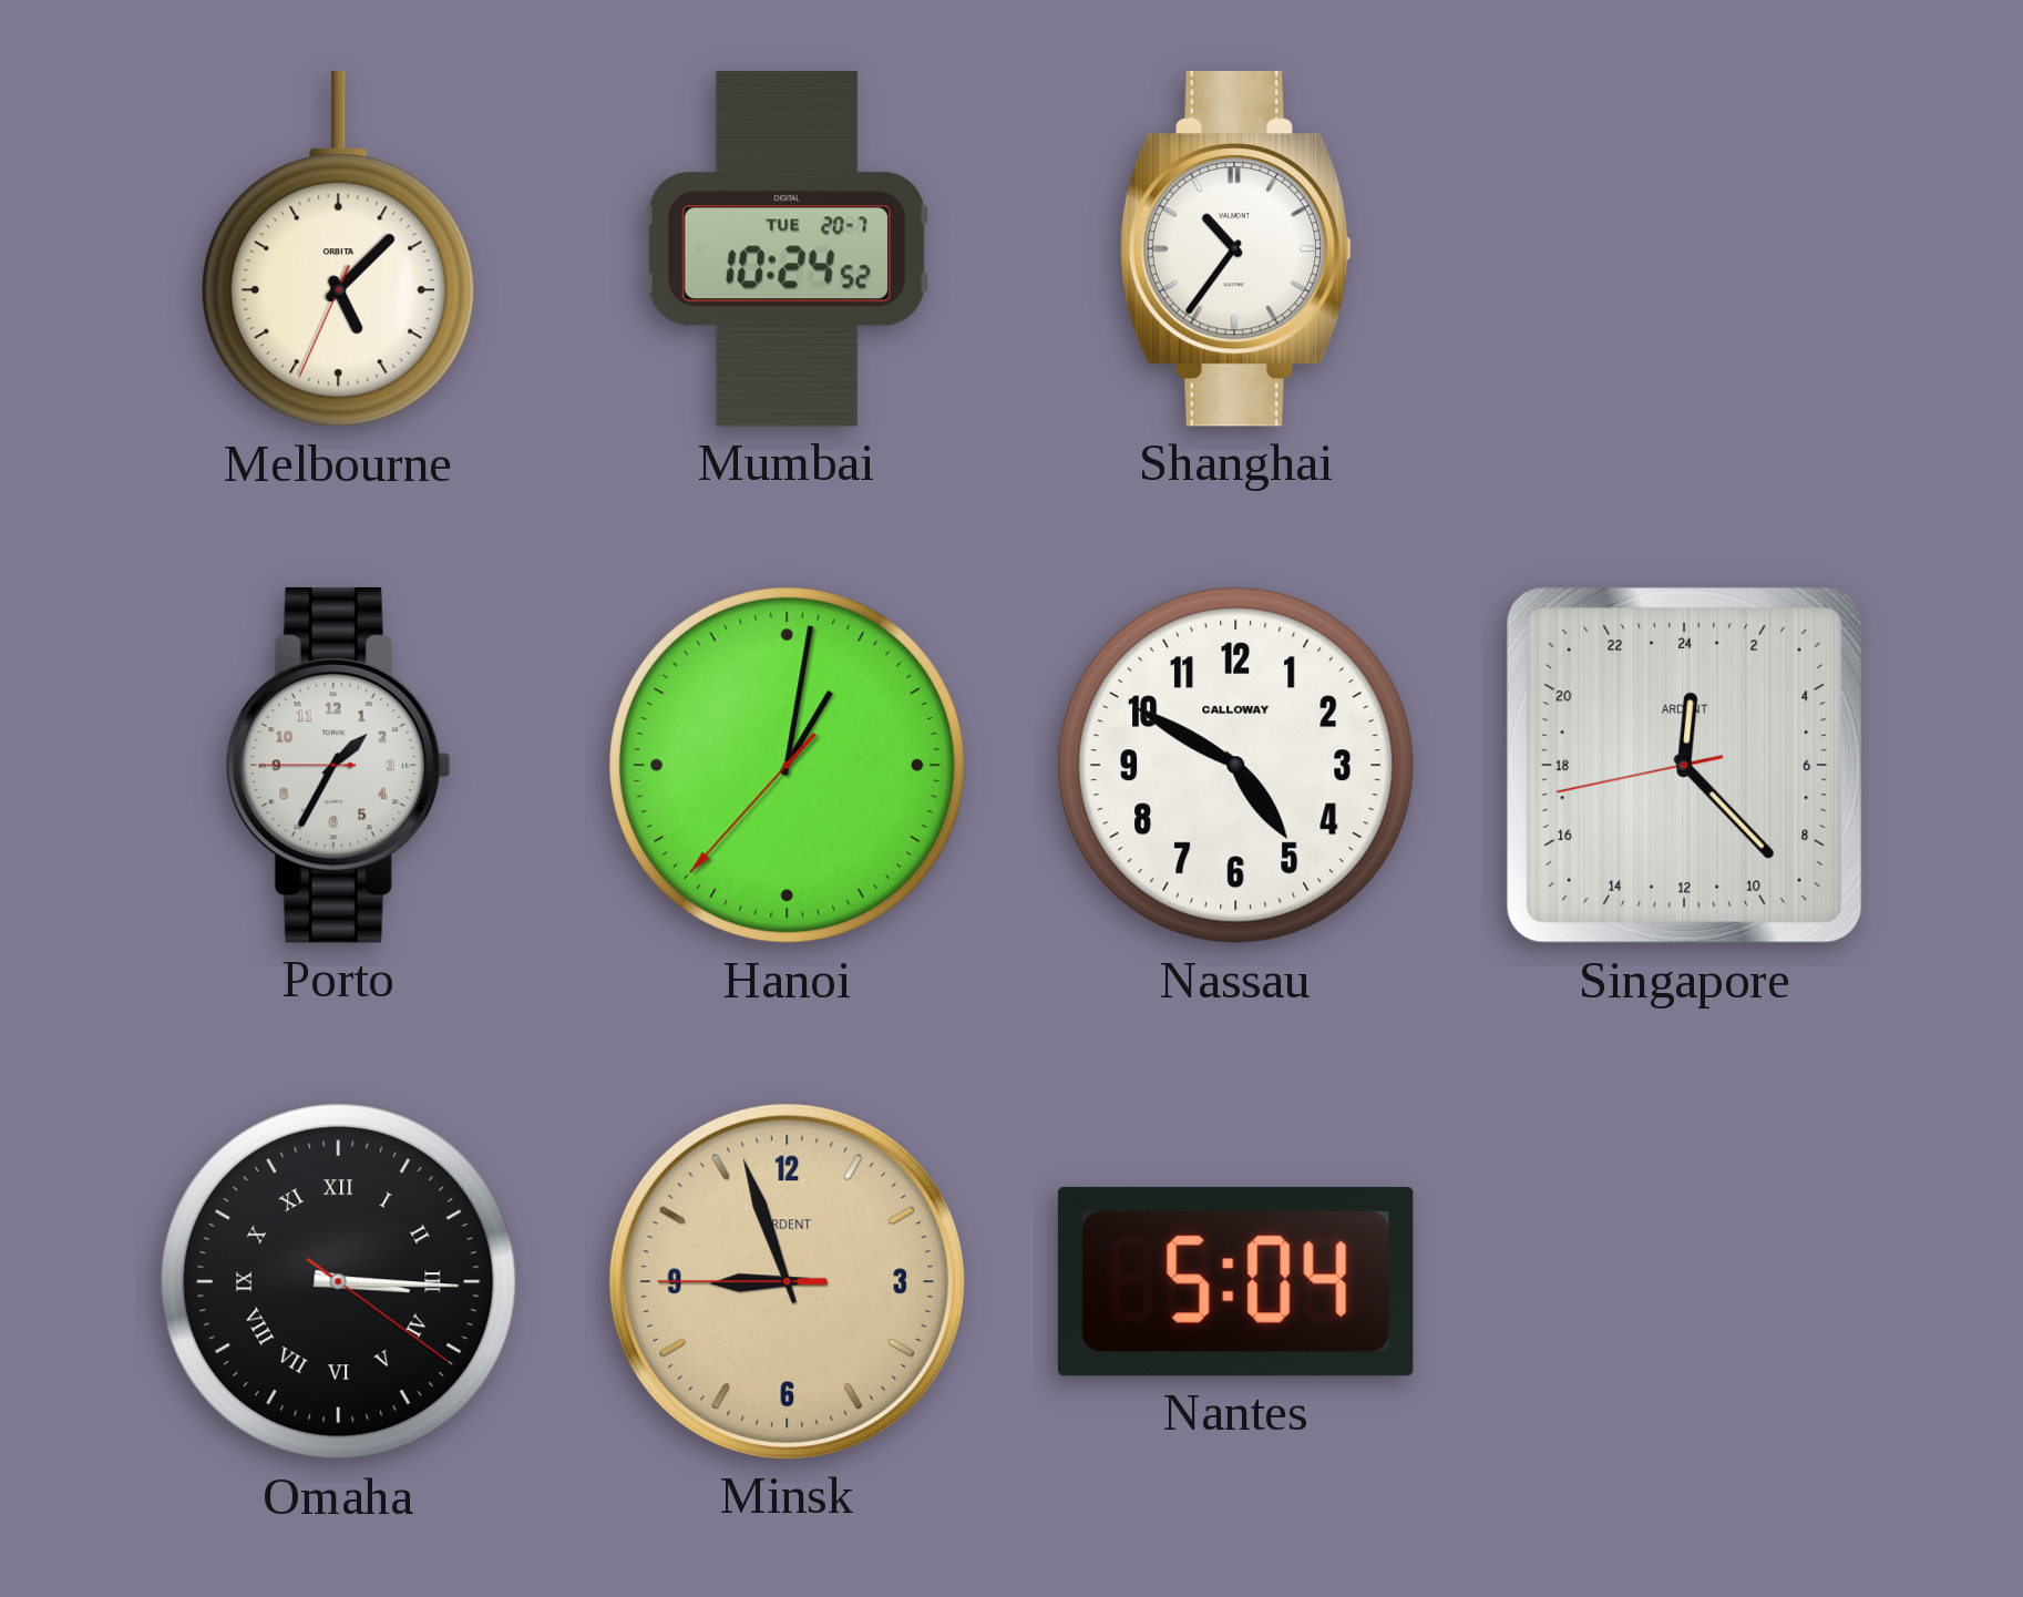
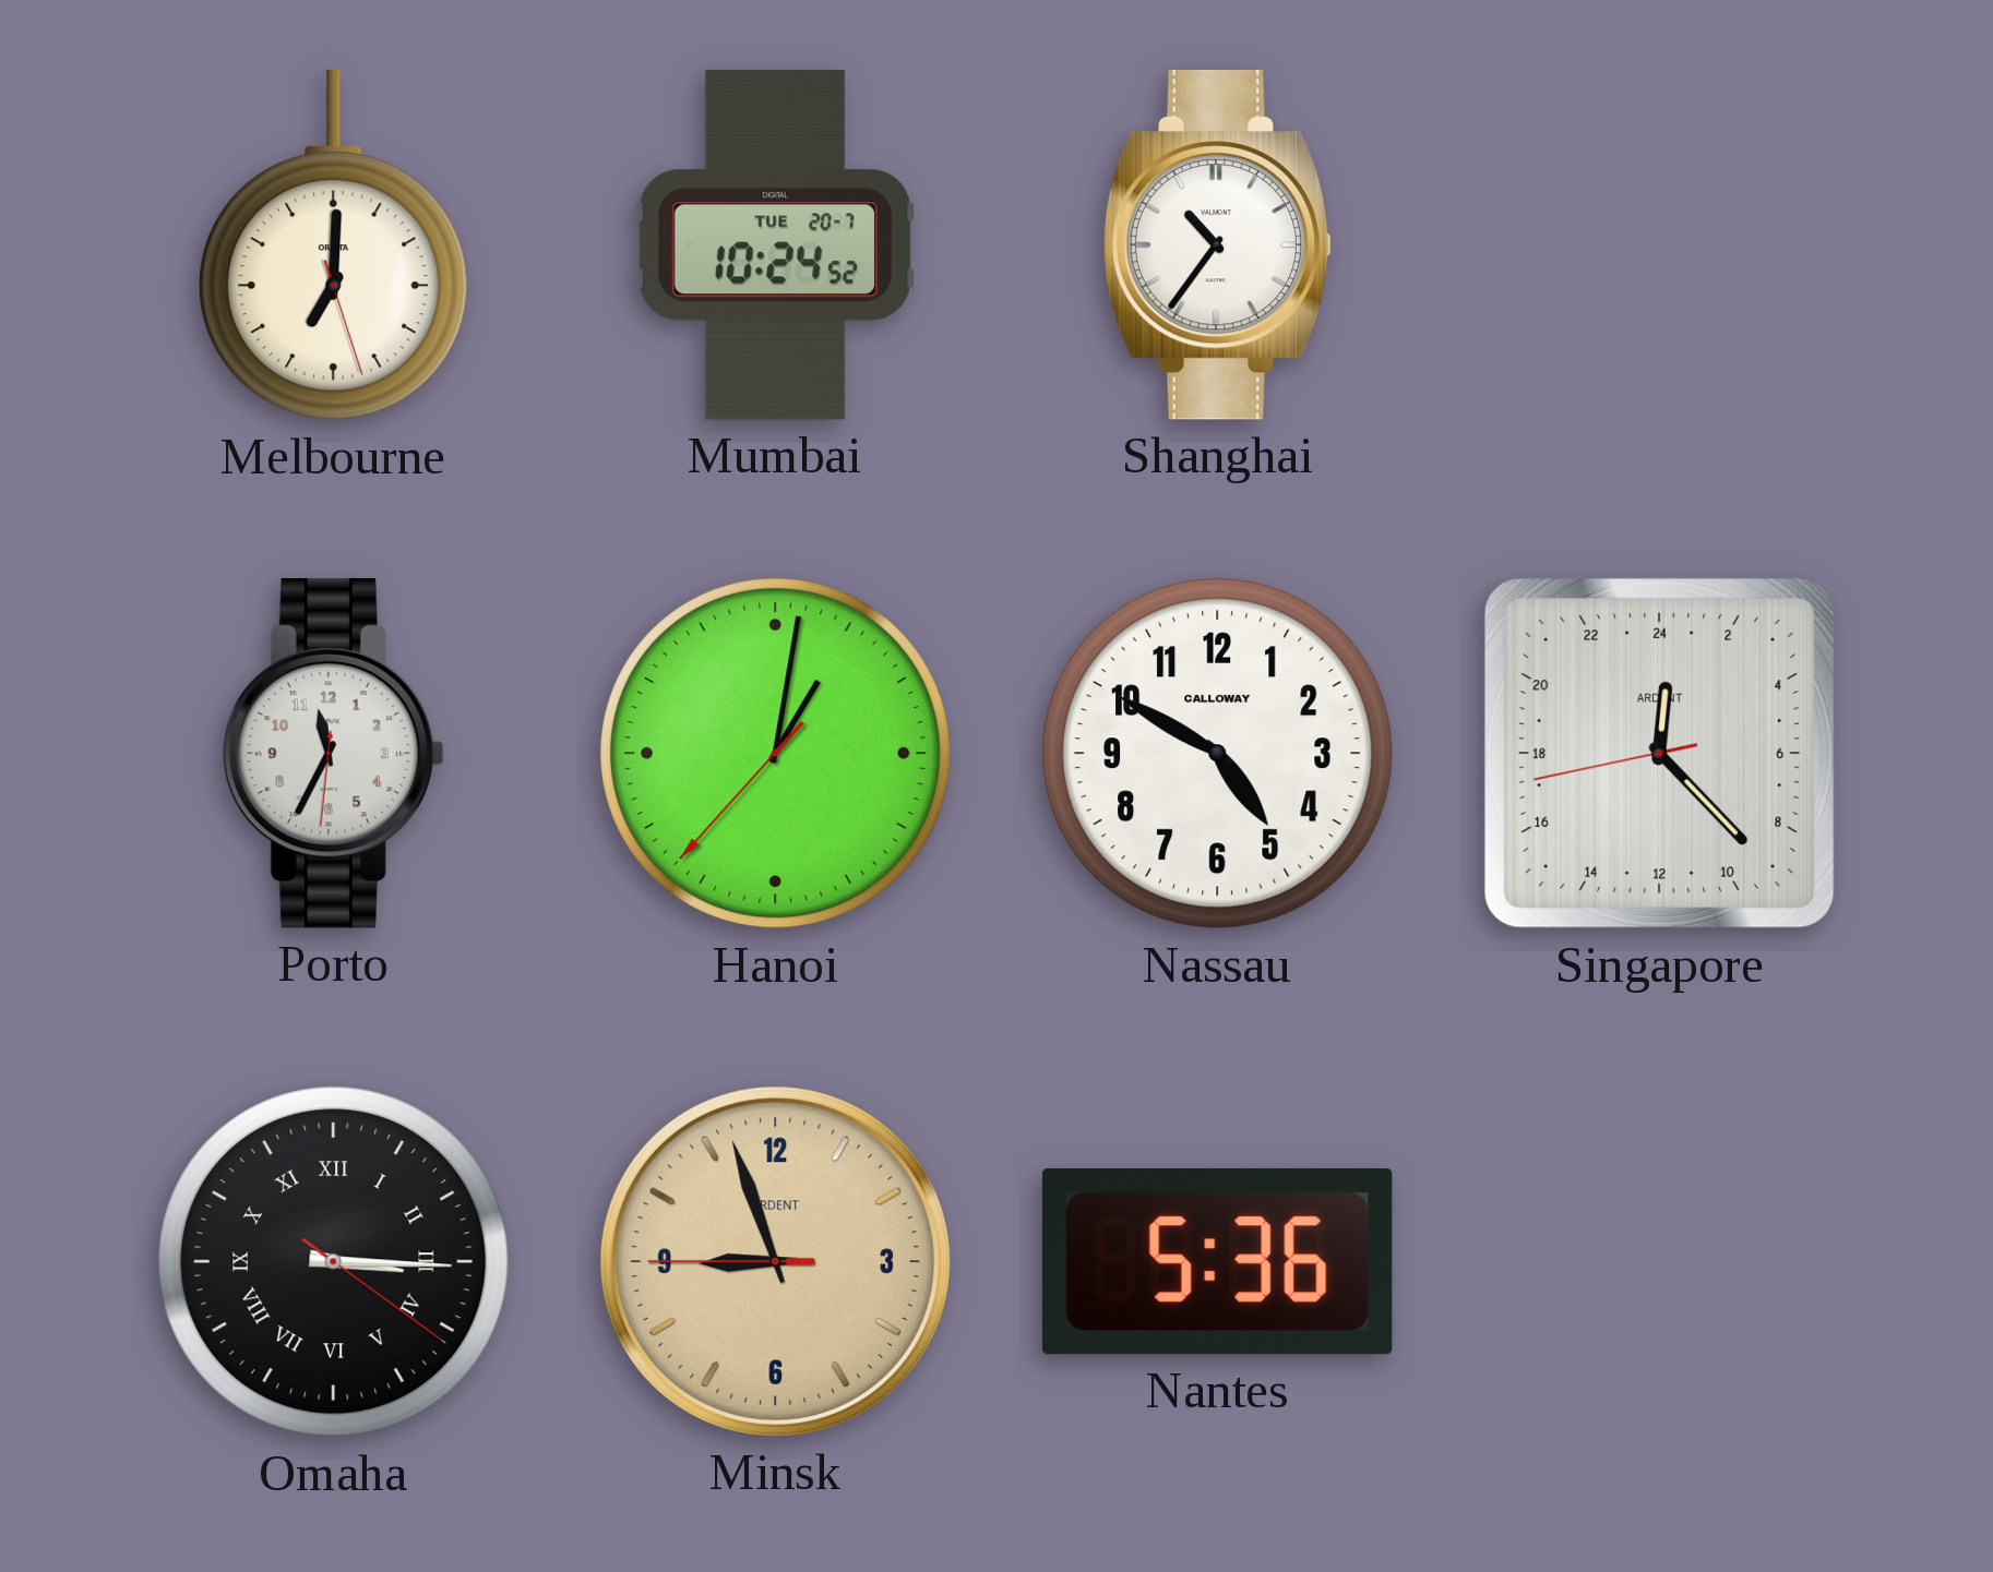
Melbourne: 5:07 -> 7:00 (334, 245)
Porto: 1:34 -> 11:34 (333, 753)
Nantes: 5:04 -> 5:36 (1217, 1261)
